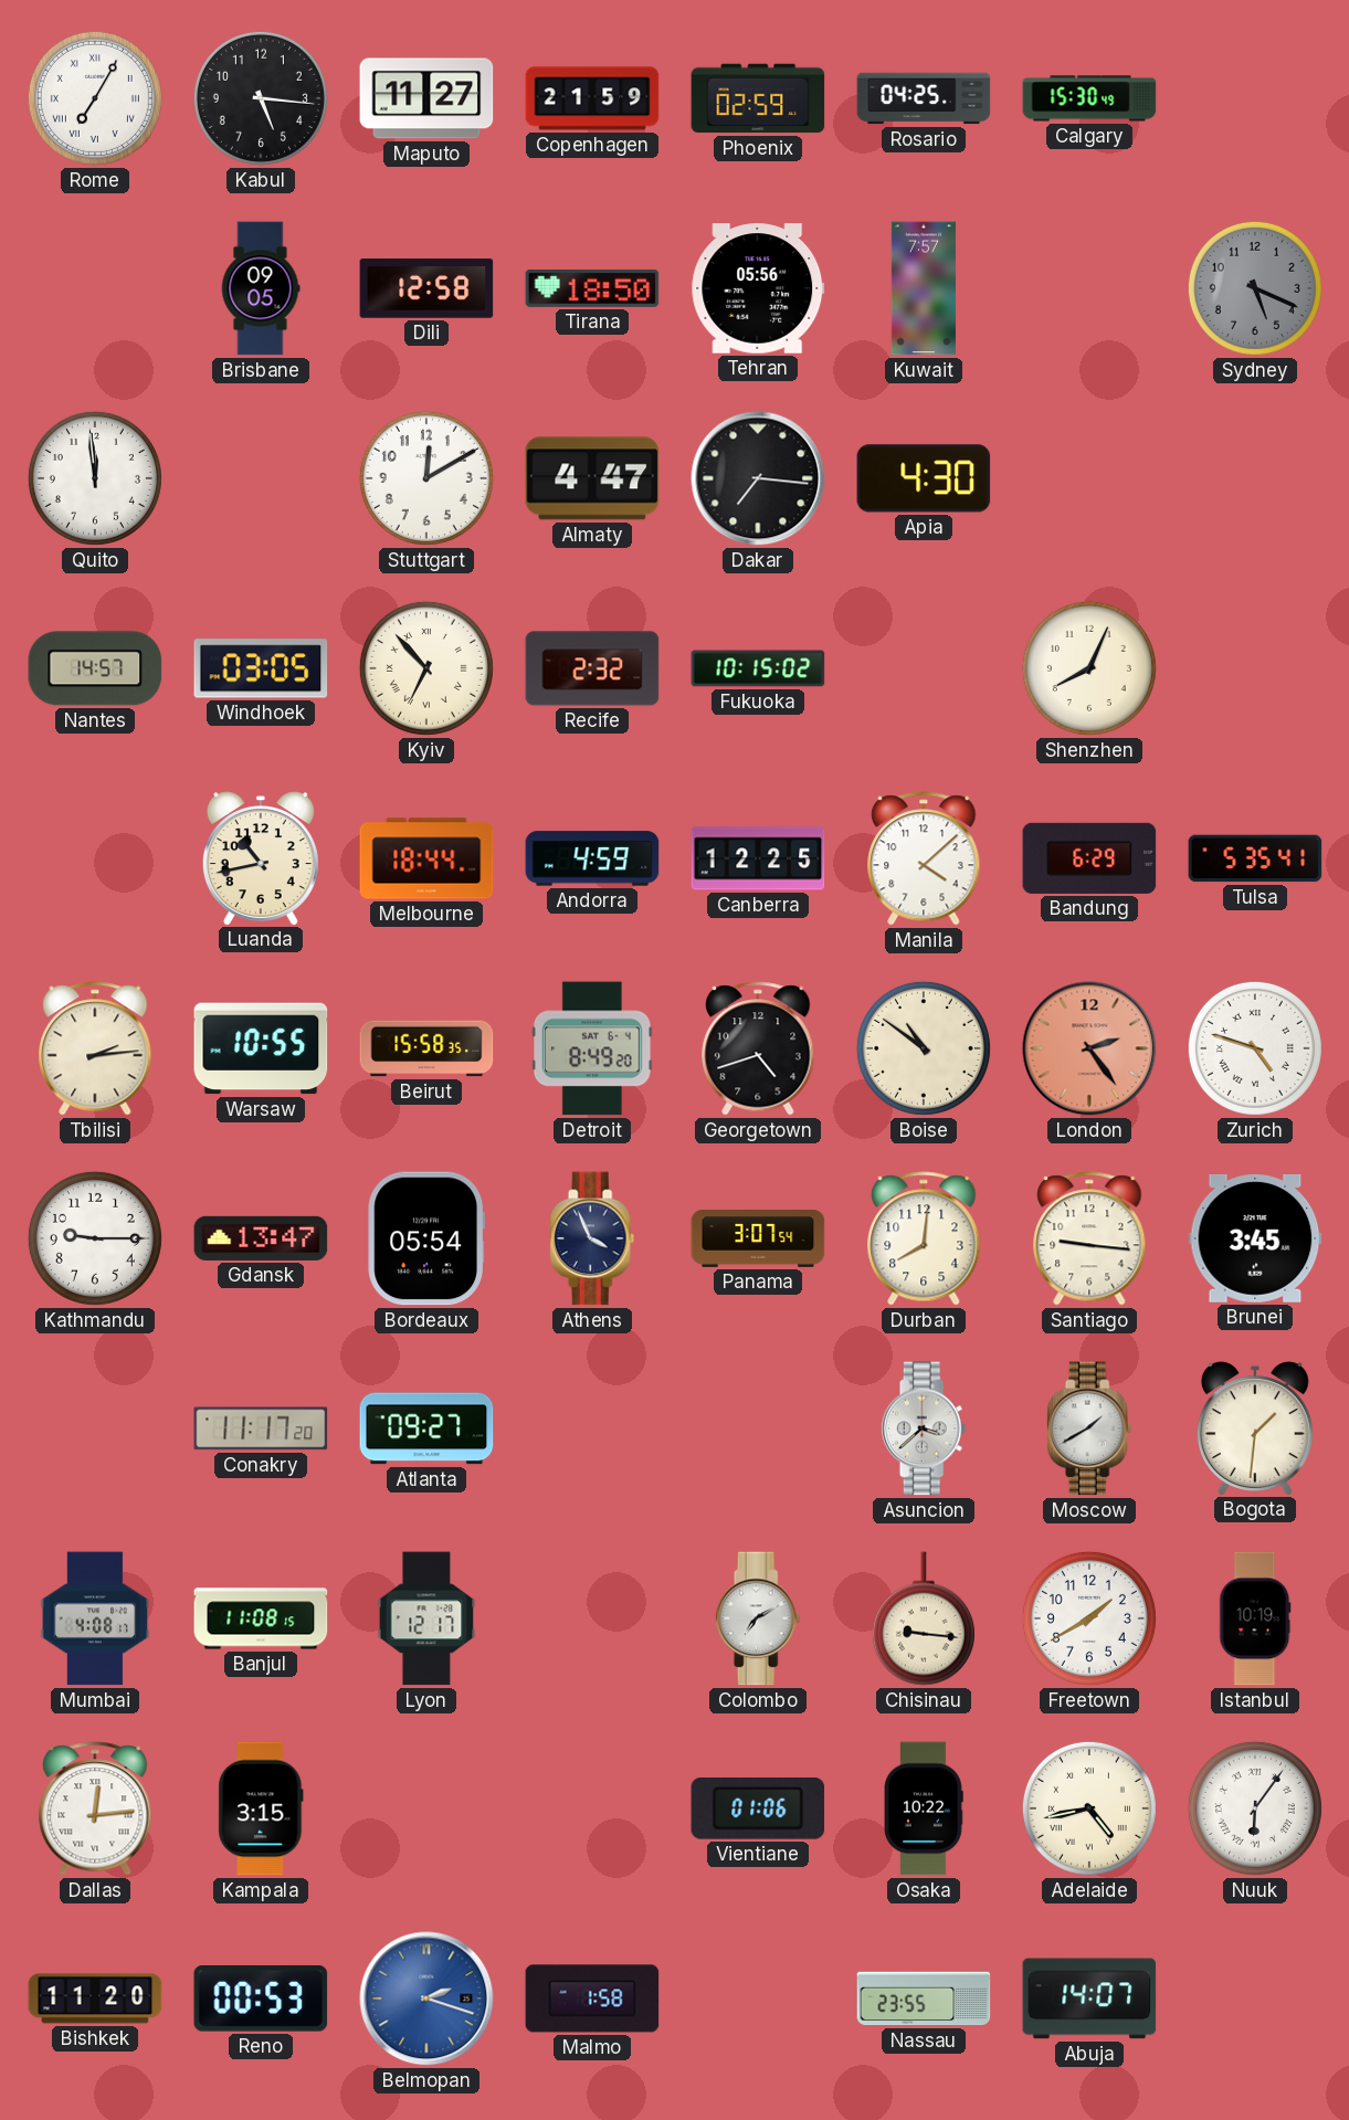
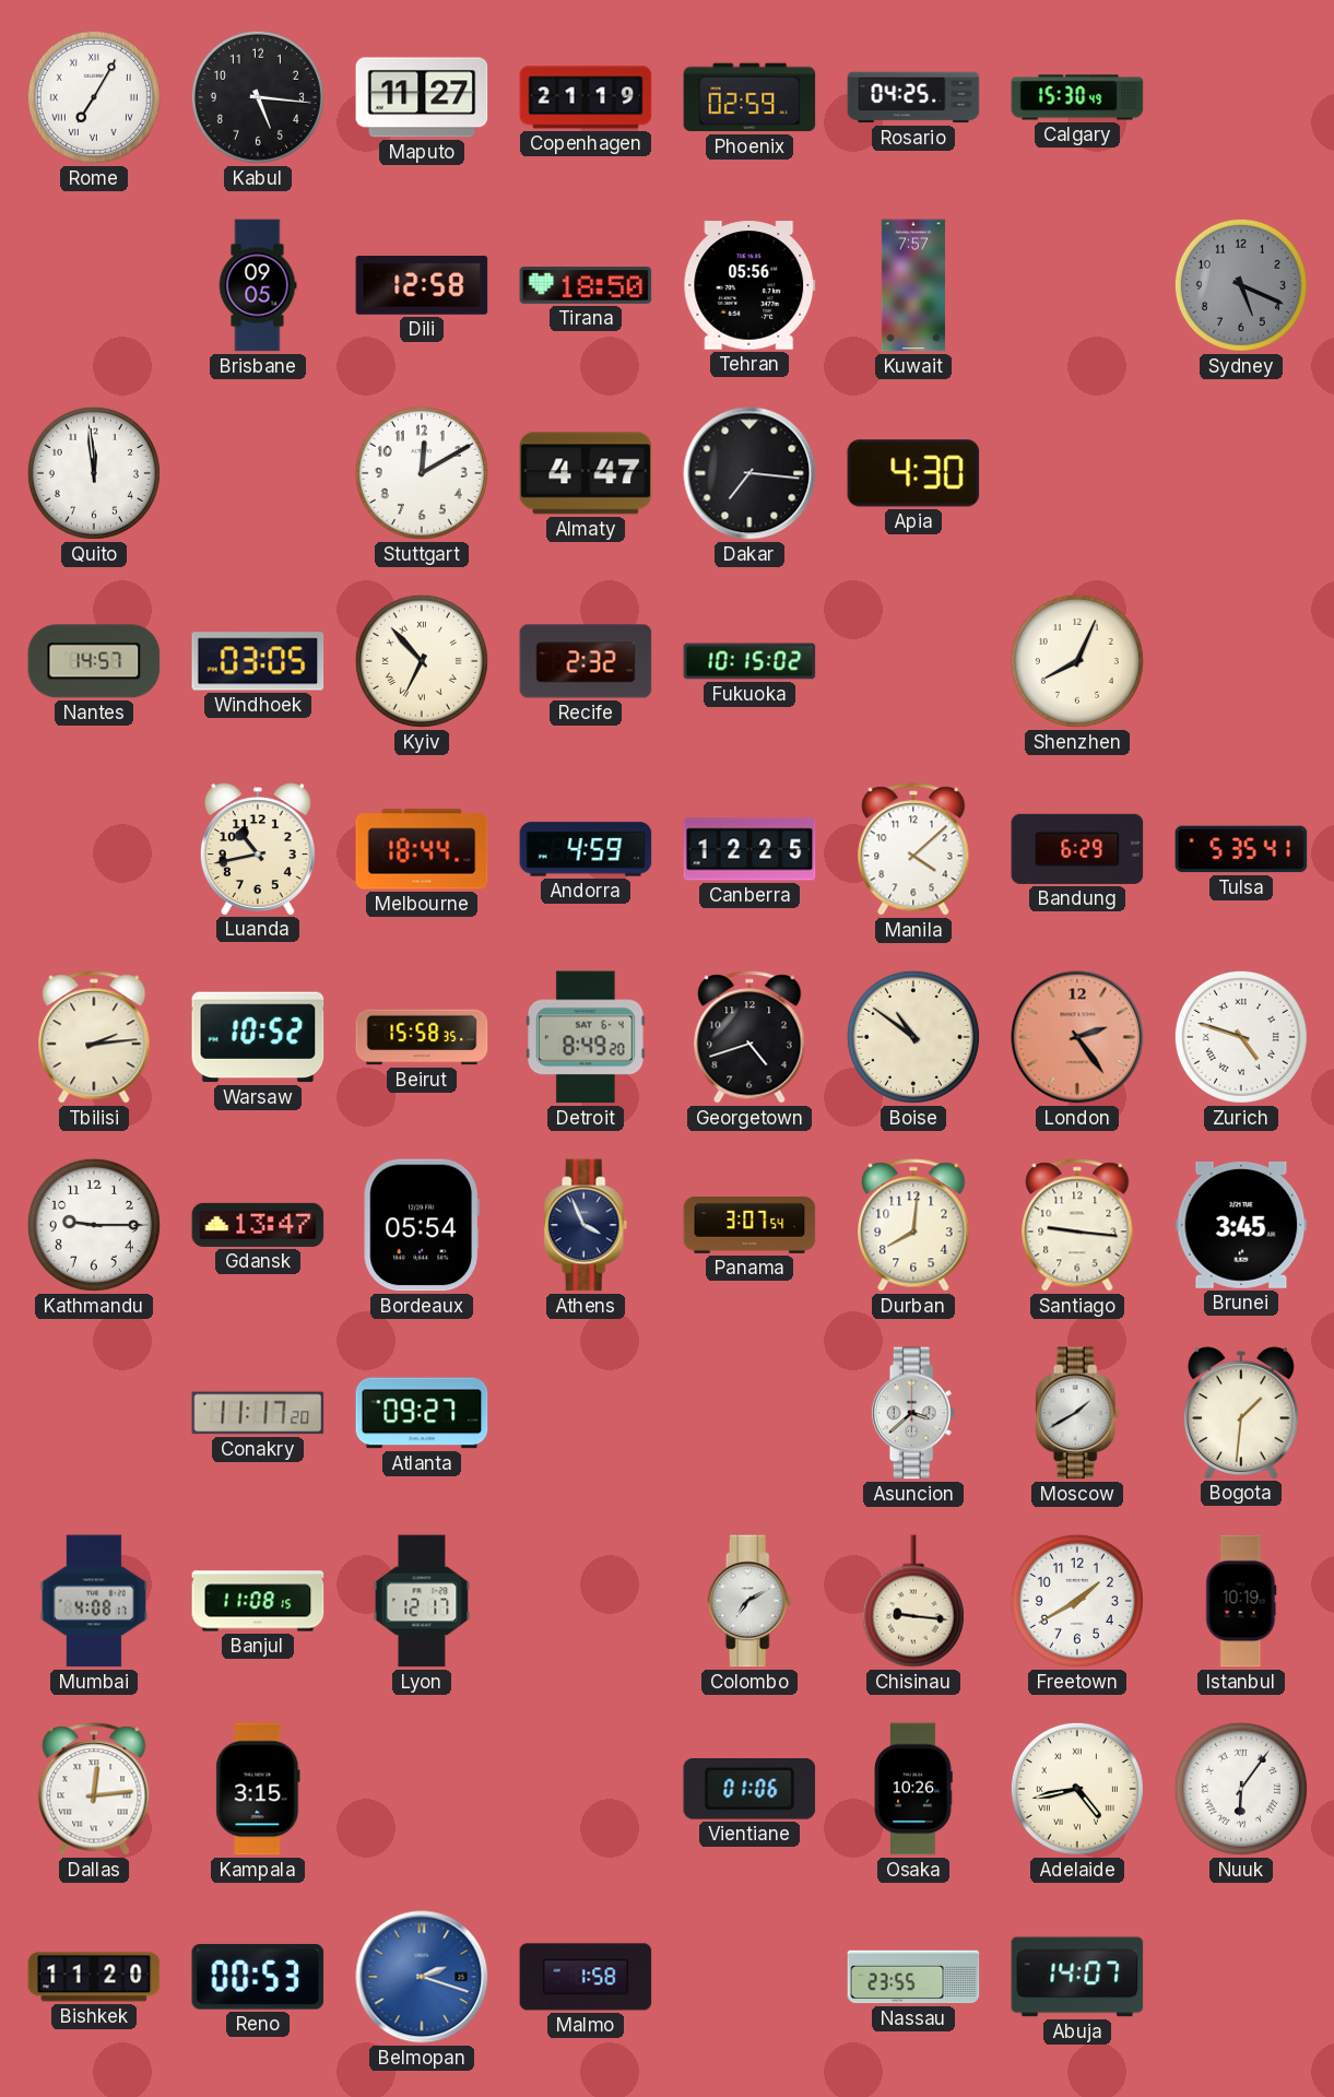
Copenhagen: 21:59 -> 21:19 (586, 97)
Warsaw: 10:55 -> 10:52 (258, 1037)
Osaka: 10:22 -> 10:26 (913, 1789)
